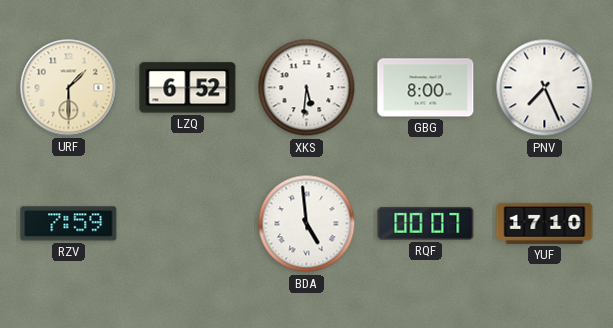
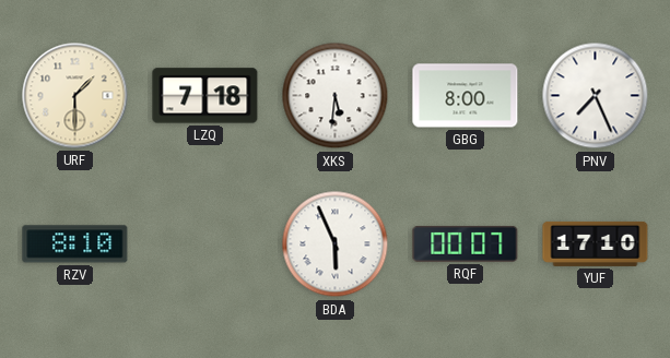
LZQ: 6:52 -> 7:18 (205, 96)
RZV: 7:59 -> 8:10 (75, 244)
BDA: 4:59 -> 5:56 (336, 244)
